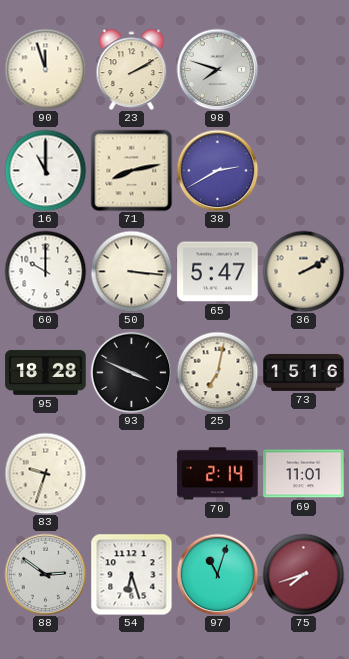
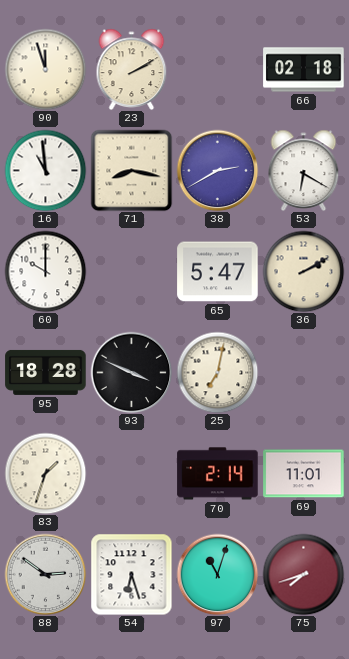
98: 7:48 -> none (217, 69)
66: none -> 02:18 (304, 70)
16: 11:00 -> 10:59 (45, 170)
71: 8:13 -> 8:17 (131, 170)
53: none -> 6:20 (304, 170)
50: 3:16 -> none (131, 271)
73: 15:16 -> none (304, 372)
83: 9:33 -> 1:33 (45, 473)
